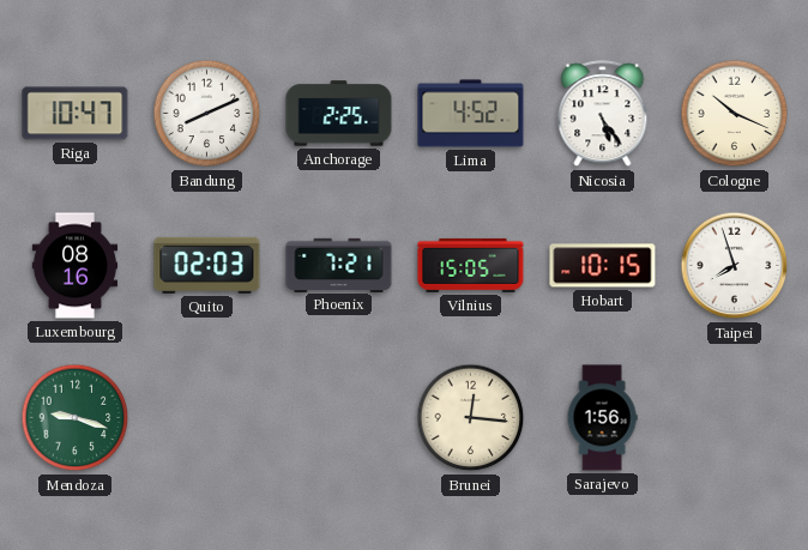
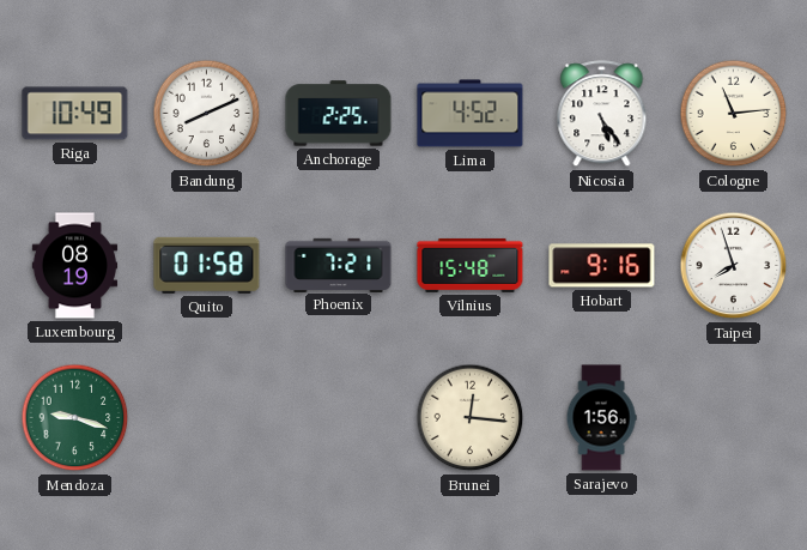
Riga: 10:47 -> 10:49 (75, 114)
Cologne: 10:19 -> 11:14 (734, 114)
Luxembourg: 08:16 -> 08:19 (75, 266)
Quito: 02:03 -> 01:58 (207, 265)
Vilnius: 15:05 -> 15:48 (471, 265)
Hobart: 10:15 -> 9:16 (602, 266)
